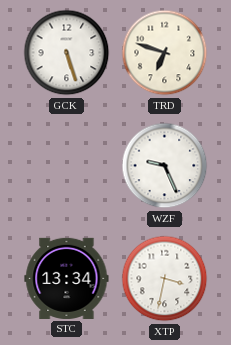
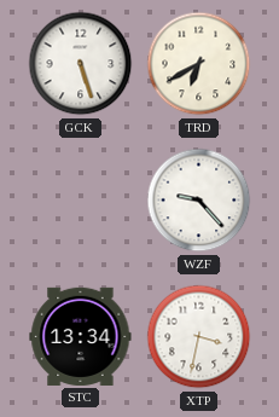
TRD: 6:48 -> 6:40 (199, 64)
WZF: 9:26 -> 9:23 (199, 201)
